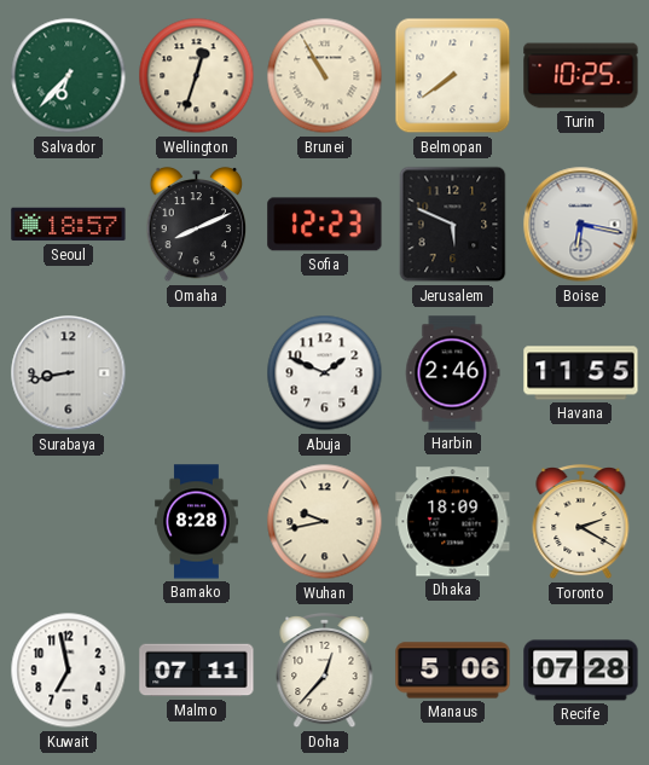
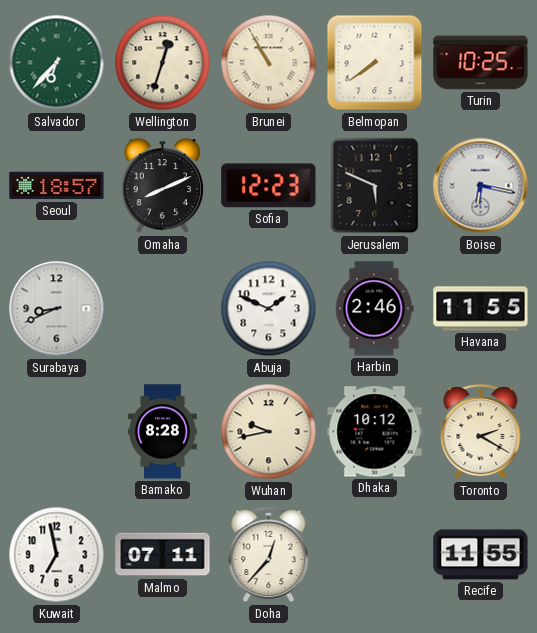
Surabaya: 8:43 -> 8:41 (57, 309)
Dhaka: 18:09 -> 10:12 (375, 432)
Manaus: 5:06 -> none (453, 671)
Recife: 07:28 -> 11:55 (481, 555)
